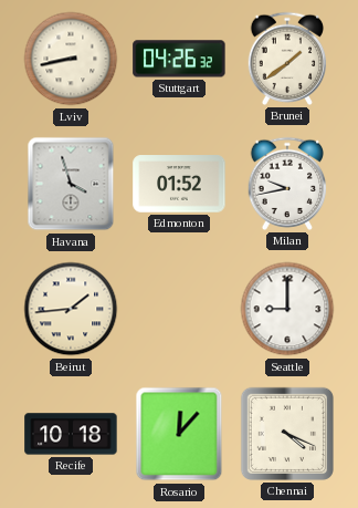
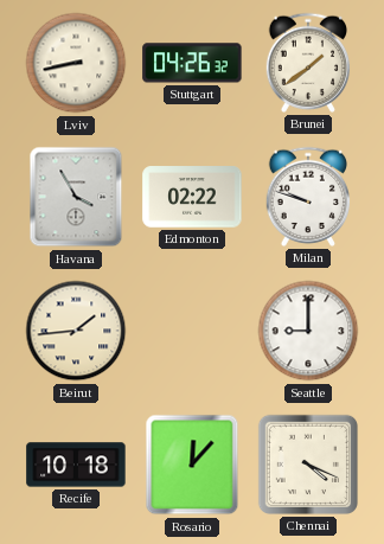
Havana: 3:57 -> 3:55 (76, 197)
Edmonton: 01:52 -> 02:22 (192, 197)
Milan: 9:43 -> 9:48 (308, 197)
